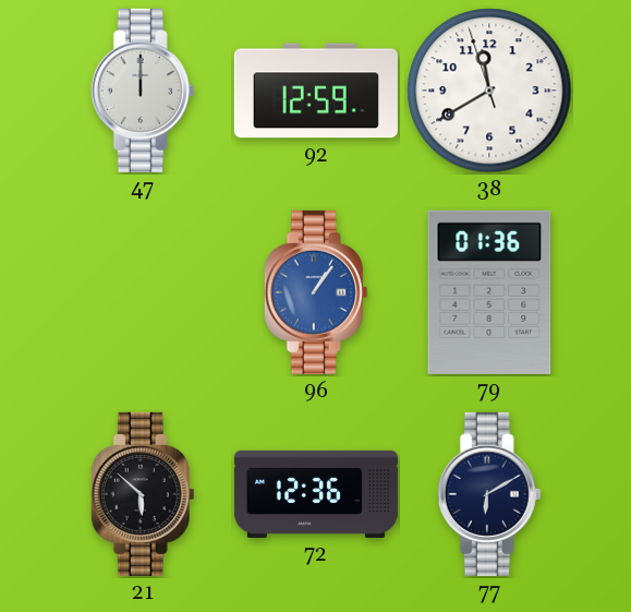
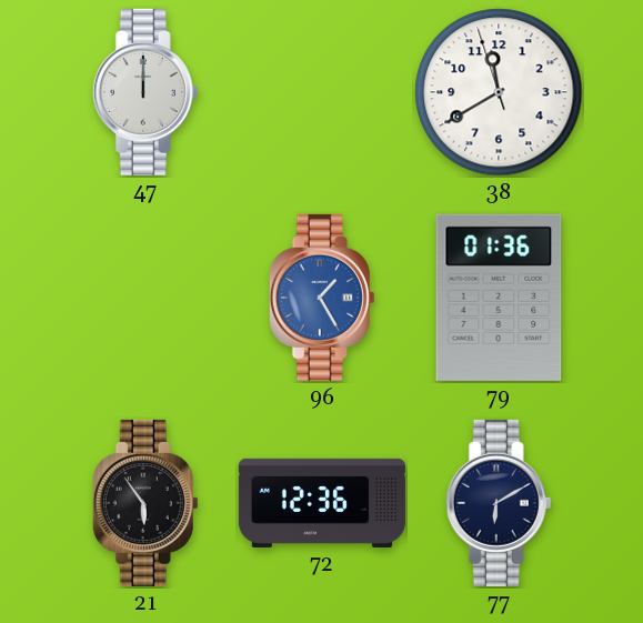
92: 12:59 -> none (316, 91)
96: 1:06 -> 1:25 (322, 298)
21: 5:52 -> 5:54 (145, 503)
